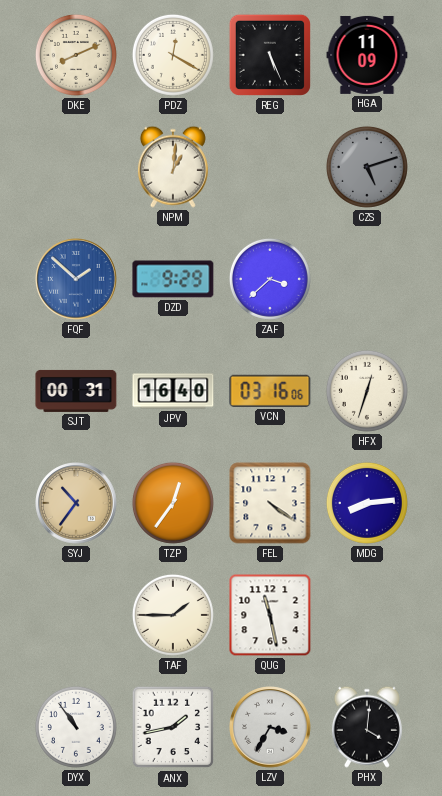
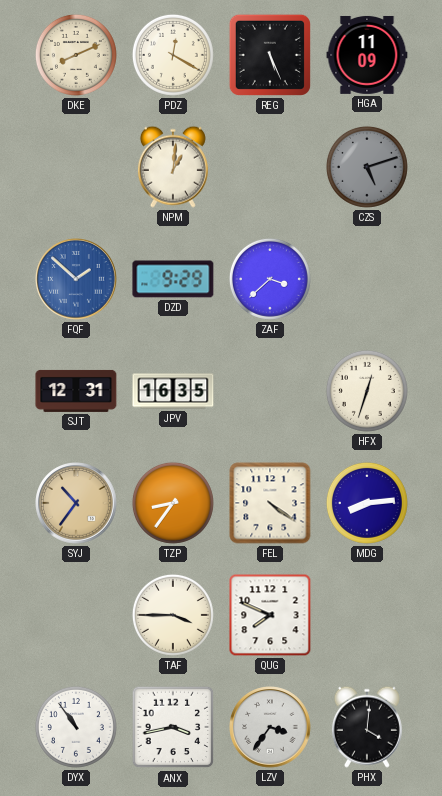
SJT: 00:31 -> 12:31 (76, 391)
JPV: 16:40 -> 16:35 (173, 391)
VCN: 03:16 -> none (270, 391)
TZP: 12:36 -> 8:36 (173, 503)
TAF: 1:45 -> 3:45 (173, 615)
QUG: 11:28 -> 7:49 (270, 615)
ANX: 1:43 -> 3:43 (173, 727)
LZV: 3:35 -> 3:36 (270, 727)
